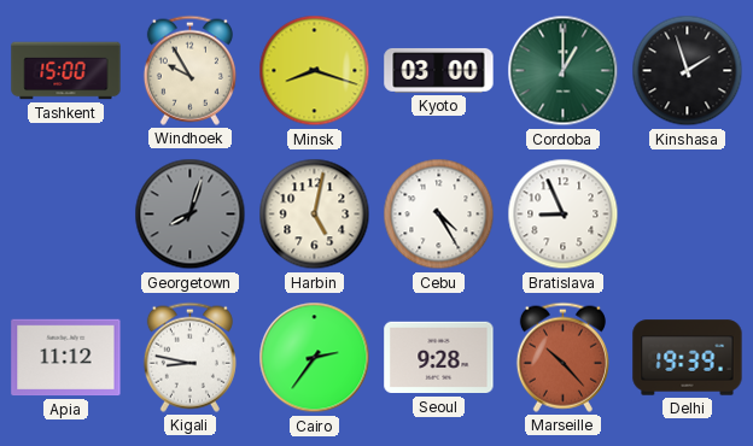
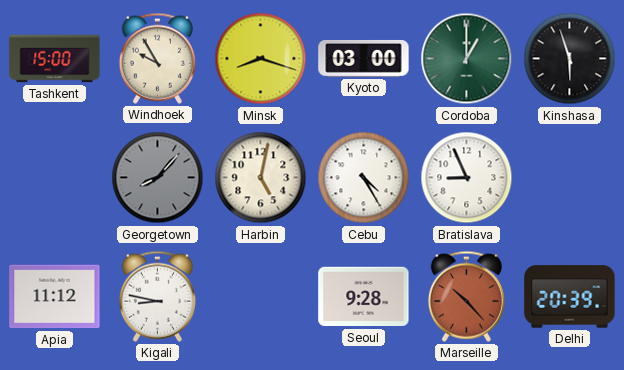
Kinshasa: 1:57 -> 5:57 (570, 59)
Georgetown: 8:03 -> 8:07 (158, 178)
Cairo: 2:36 -> none (315, 358)
Delhi: 19:39 -> 20:39 (570, 297)
